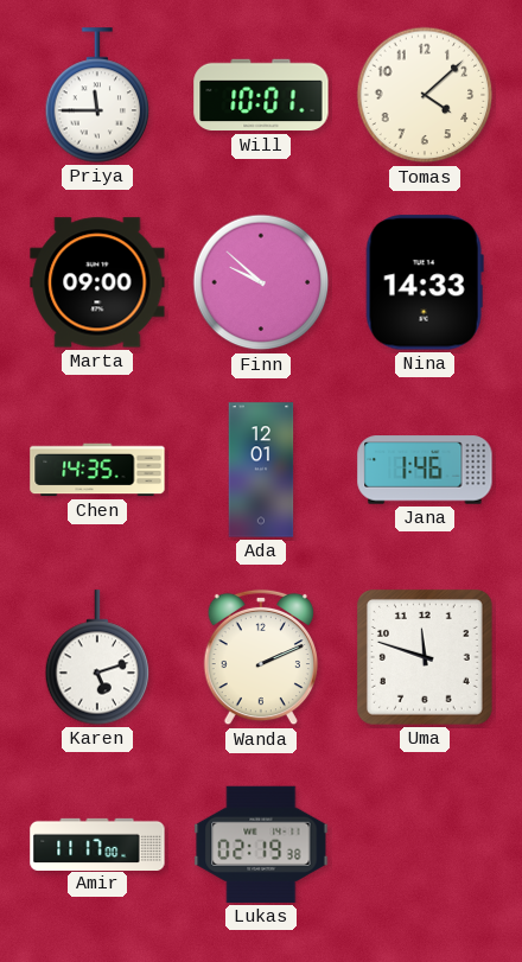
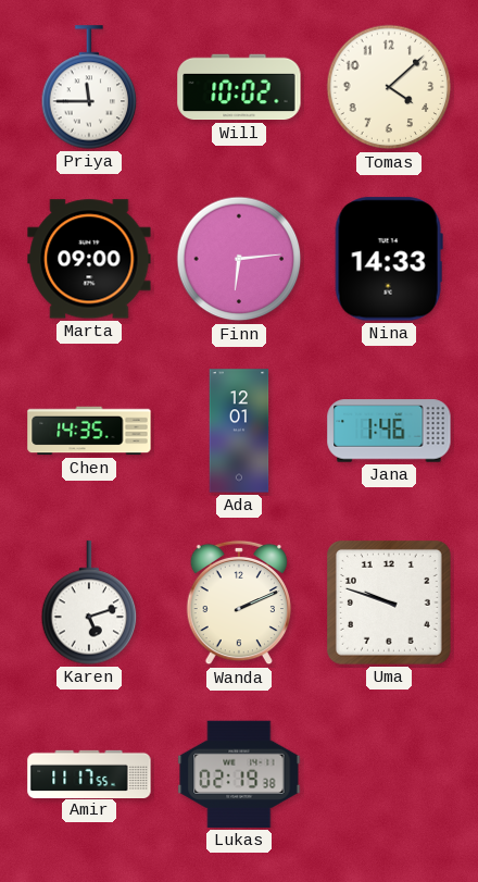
Will: 10:01 -> 10:02 (239, 87)
Finn: 9:52 -> 6:14 (239, 259)
Uma: 11:48 -> 9:48 (389, 603)
Amir: 11:17:00 -> 11:17:55 (89, 773)
